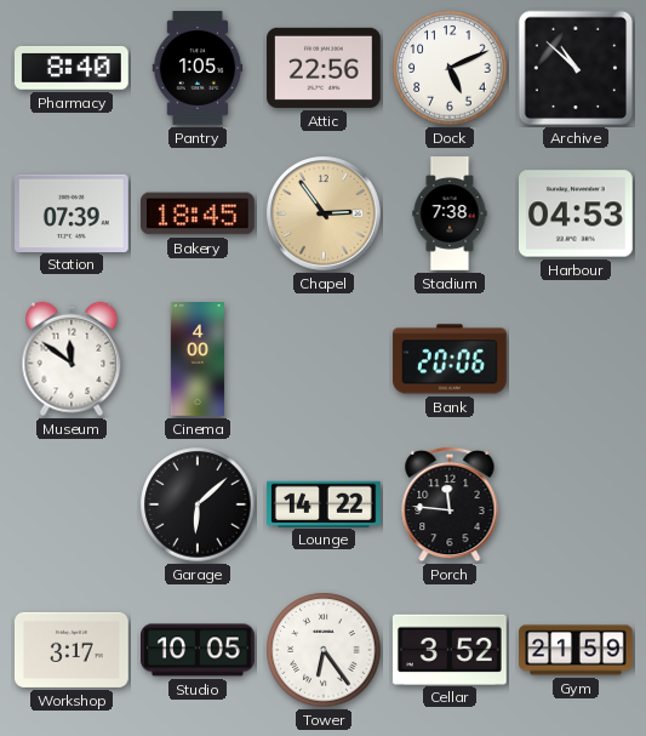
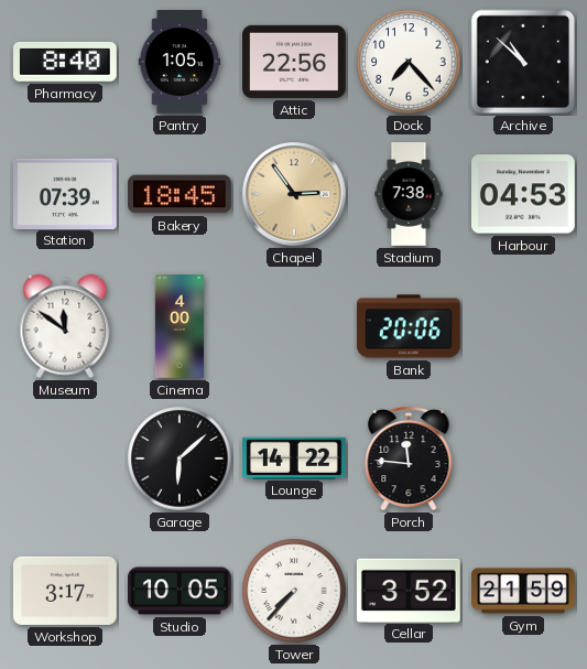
Dock: 5:11 -> 7:23 (409, 62)
Tower: 6:24 -> 7:37 (294, 591)
